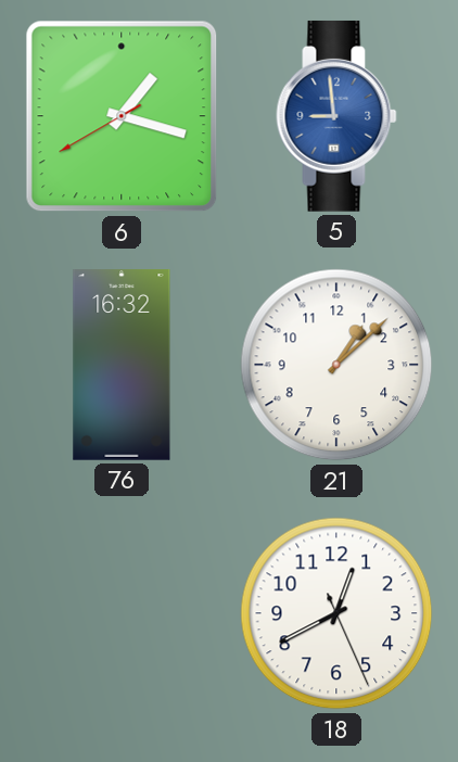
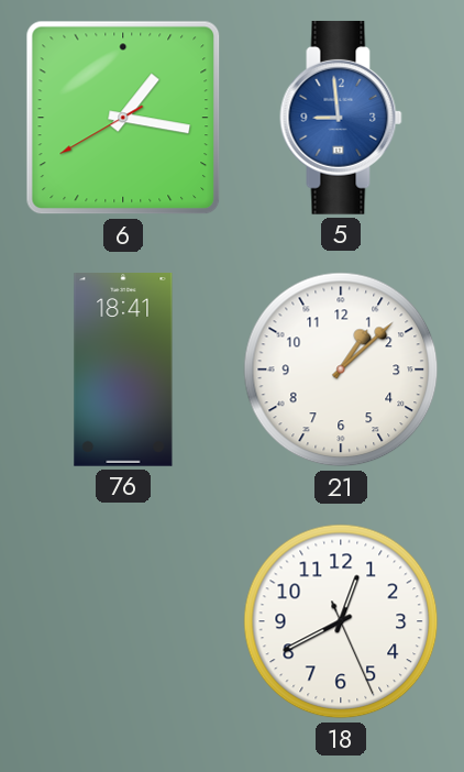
6: 1:17 -> 1:16 (123, 118)
76: 16:32 -> 18:41 (123, 371)
